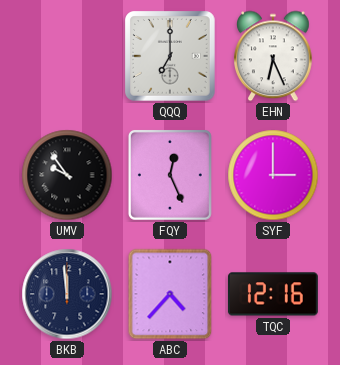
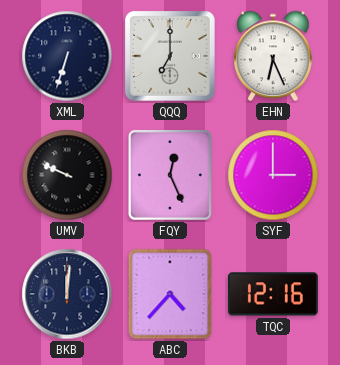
XML: none -> 6:33 (67, 56)
UMV: 9:54 -> 9:49 (67, 175)
BKB: 11:59 -> 12:01 (67, 294)
